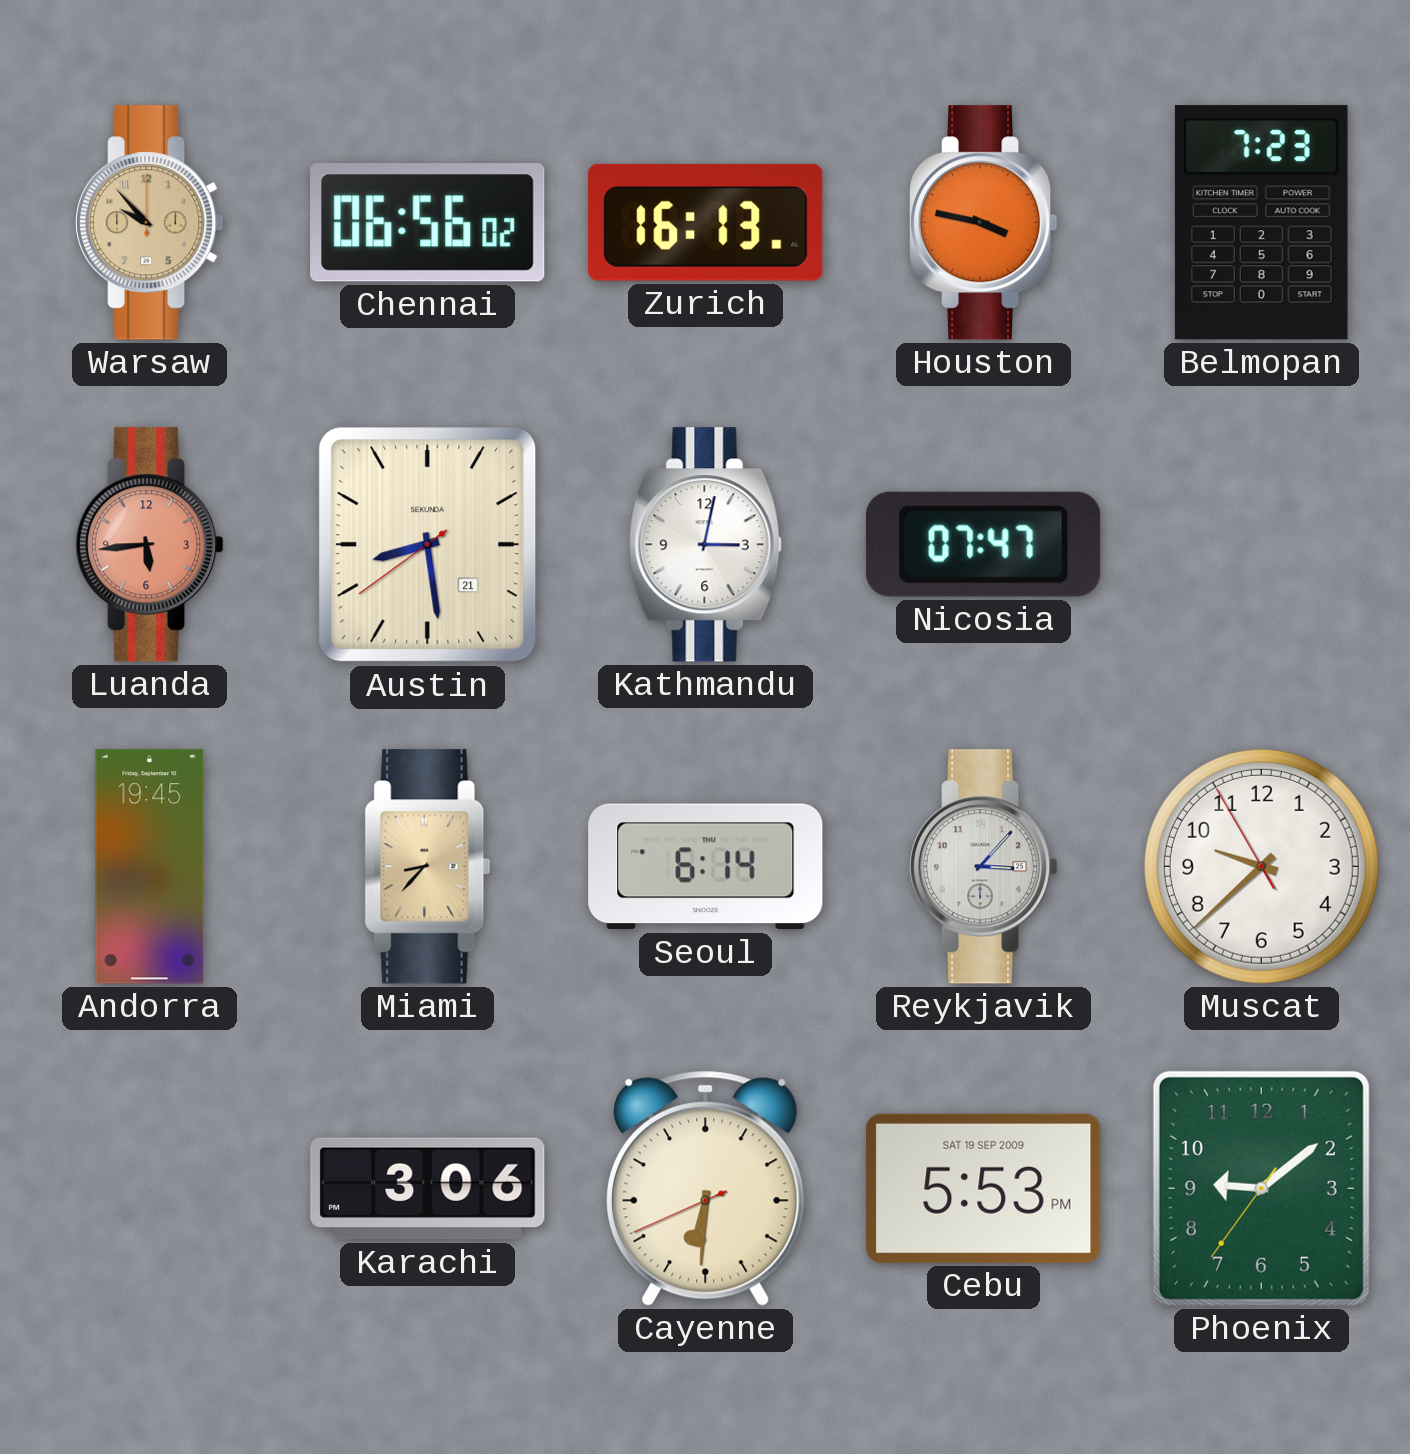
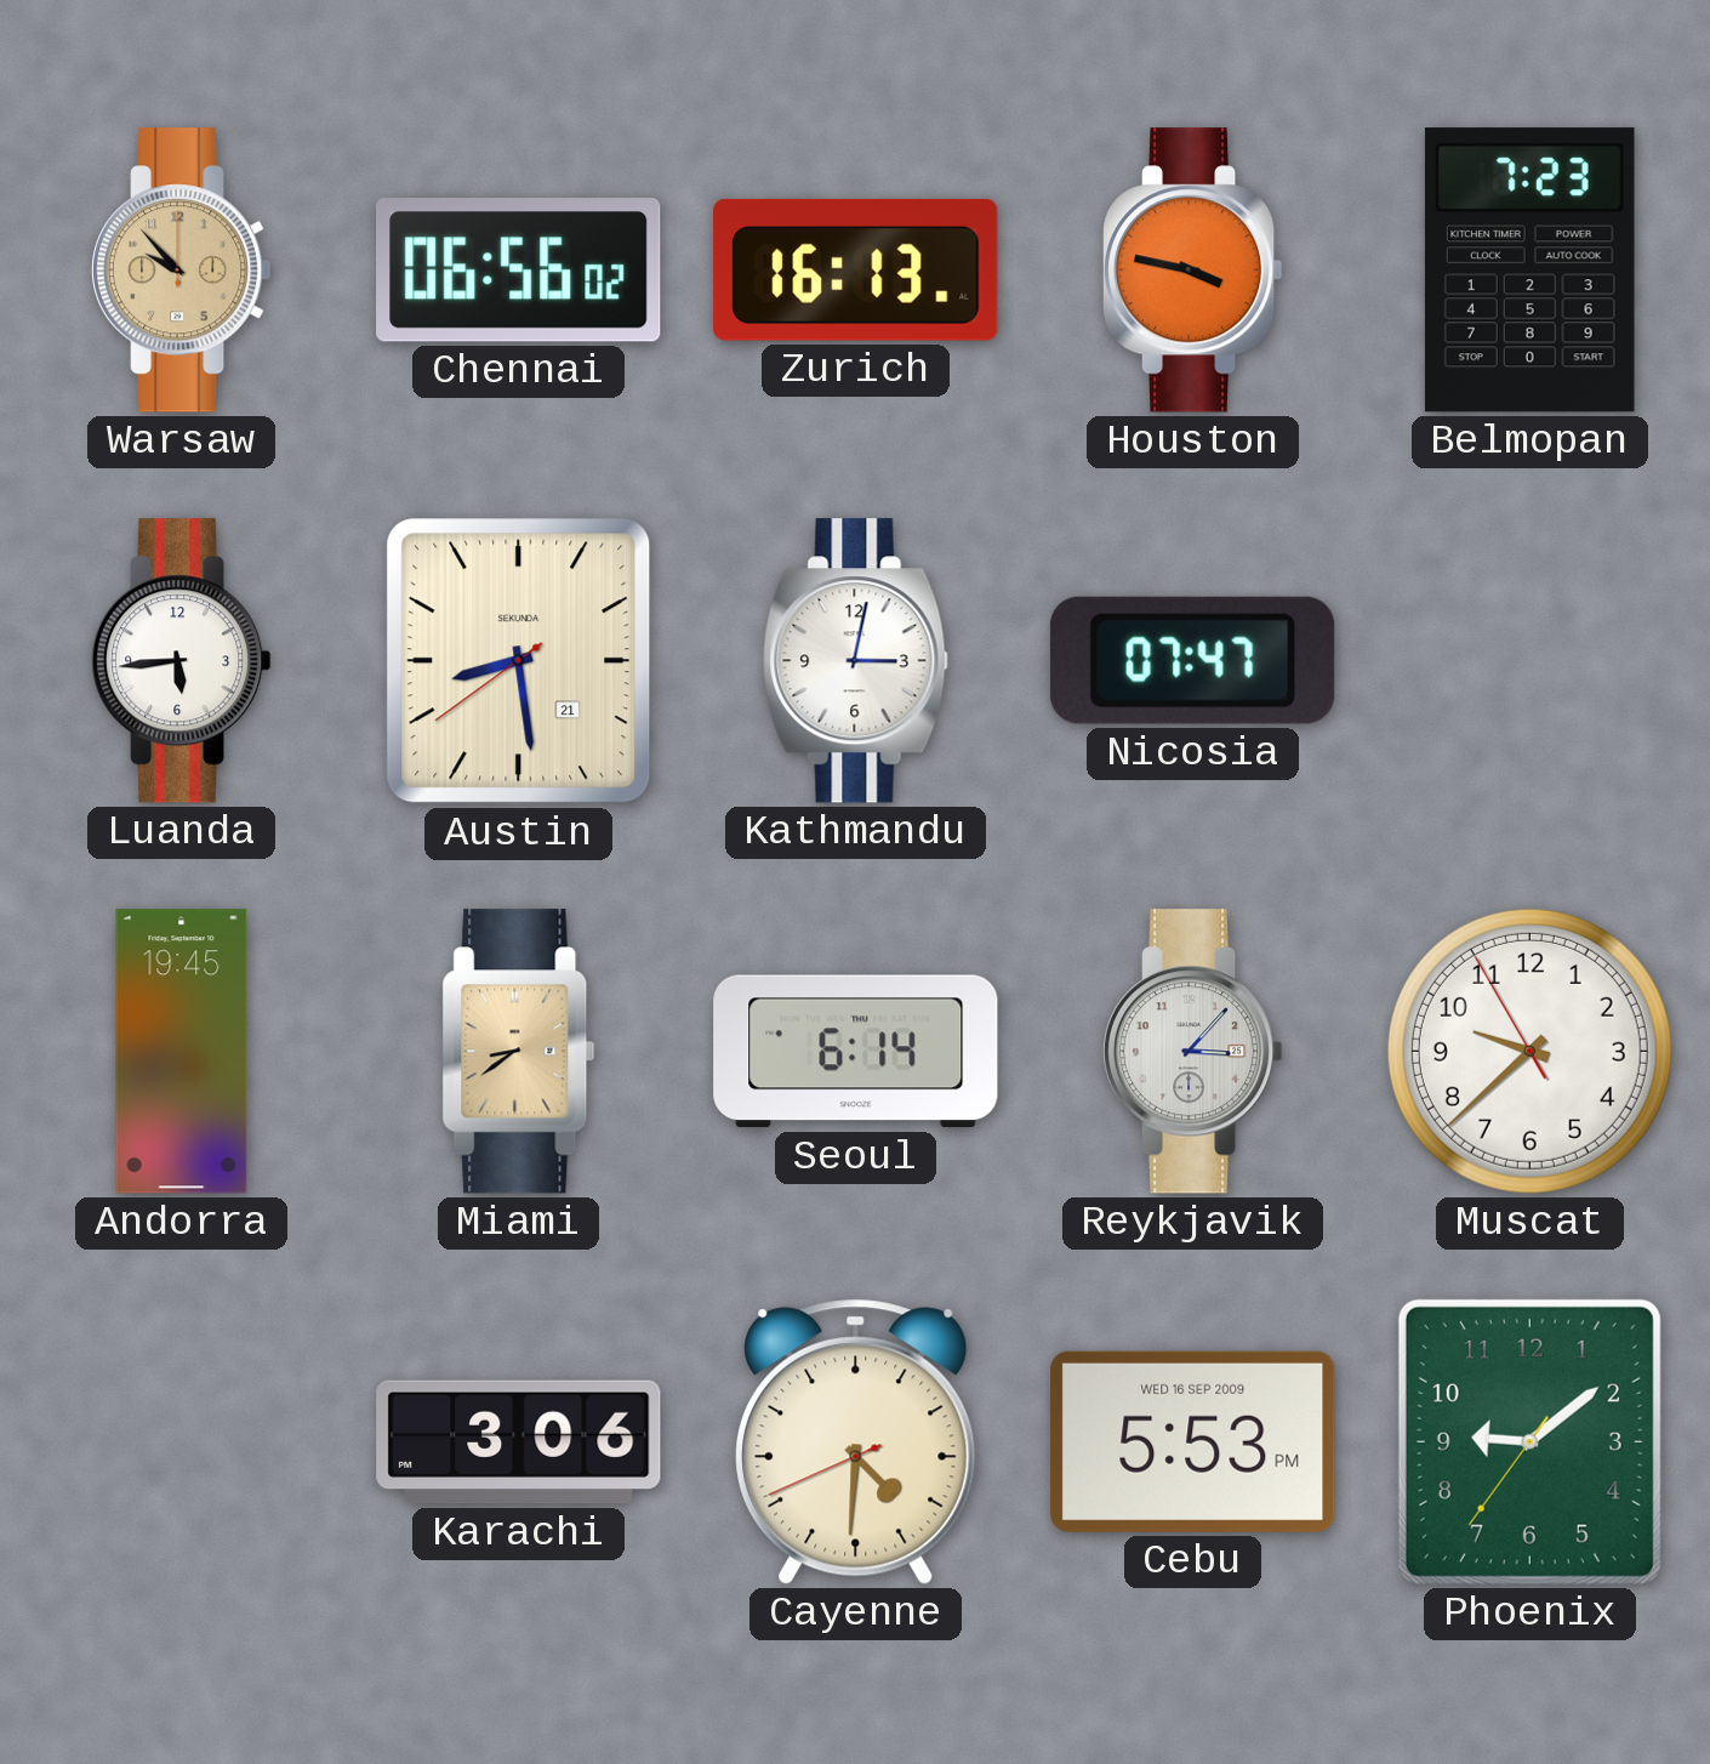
Luanda dial: salmon -> white (182, 661)
Miami: 8:37 -> 8:39 (519, 1052)
Cayenne: 6:30 -> 4:30 (856, 1441)
Cebu date: SAT 19 SEP 2009 -> WED 16 SEP 2009 (1193, 1441)
